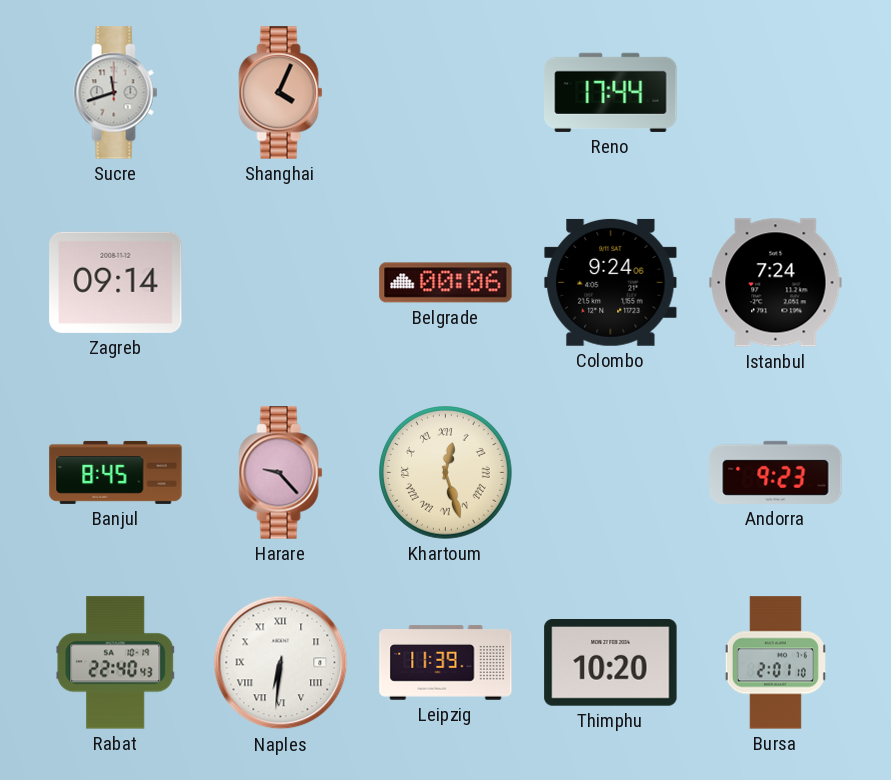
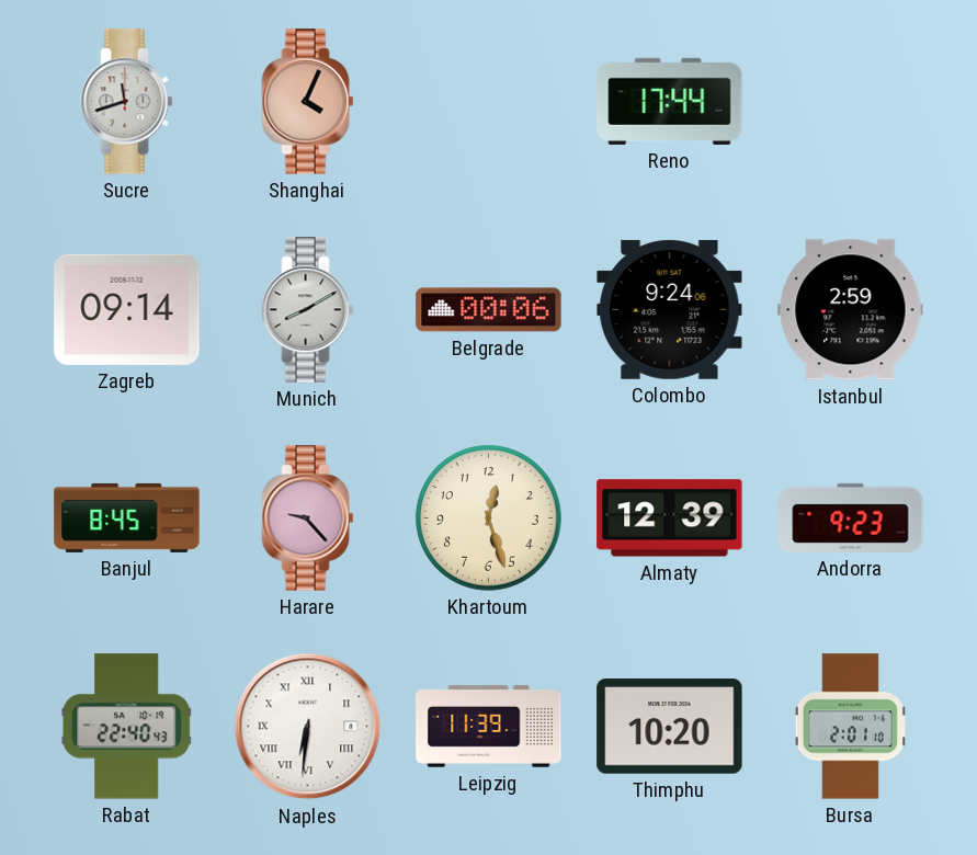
Munich: none -> 8:10 (308, 310)
Istanbul: 7:24 -> 2:59 (851, 310)
Khartoum numerals: Roman -> Arabic (489, 518)
Almaty: none -> 12:39 (670, 518)
